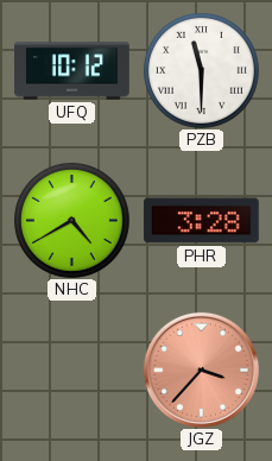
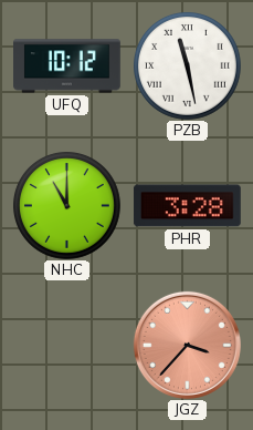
PZB: 11:30 -> 11:28 (187, 65)
NHC: 4:40 -> 11:00 (66, 205)
